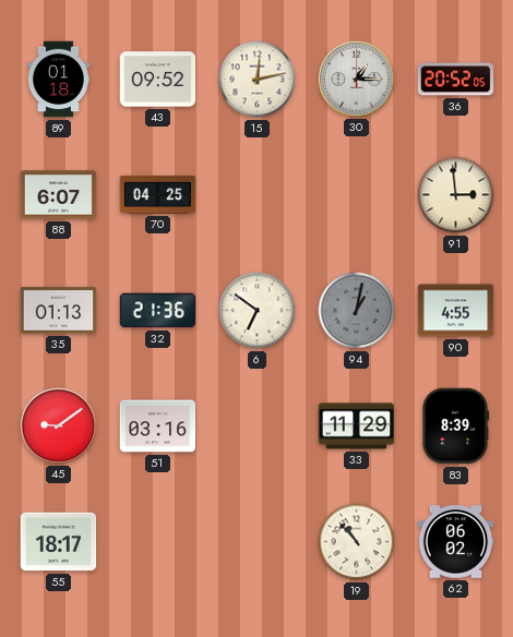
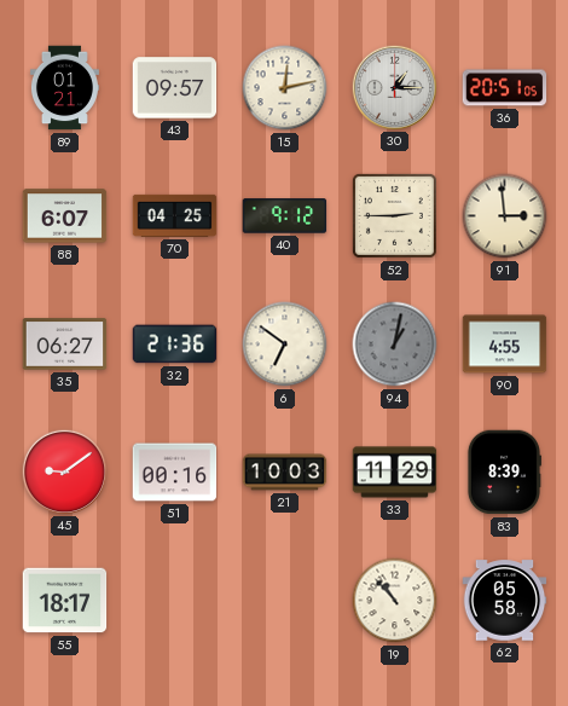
89: 01:18 -> 01:21 (64, 88)
43: 09:52 -> 09:57 (175, 88)
36: 20:52 -> 20:51 (505, 88)
40: none -> 9:12 (285, 216)
52: none -> 2:45 (394, 215)
35: 01:13 -> 06:27 (65, 345)
51: 03:16 -> 00:16 (175, 473)
21: none -> 10:03 (285, 473)
62: 06:02 -> 05:58 (505, 601)
